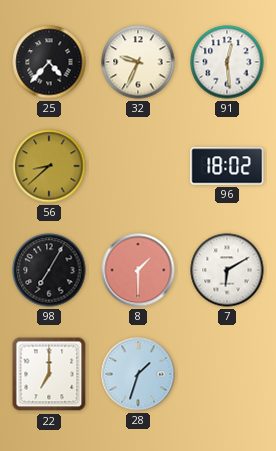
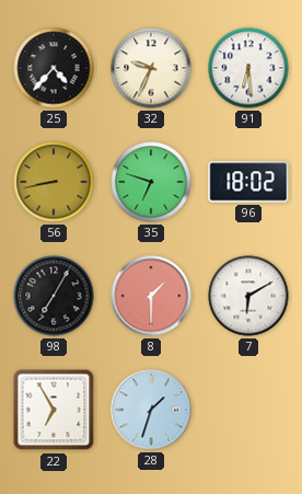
91: 12:29 -> 6:29 (248, 68)
56: 8:38 -> 8:43 (54, 182)
35: none -> 6:48 (151, 182)
22: 7:00 -> 6:55 (54, 410)
